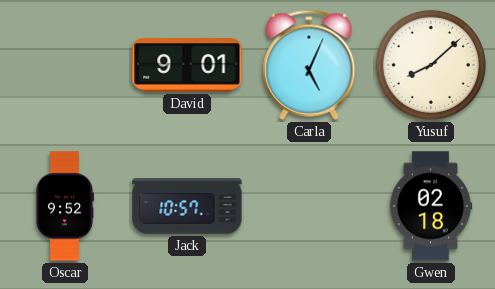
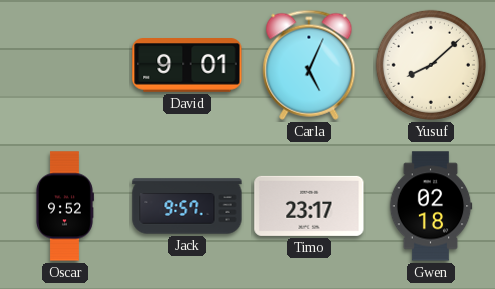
Jack: 10:57 -> 9:57 (187, 206)
Timo: none -> 23:17 (309, 206)
